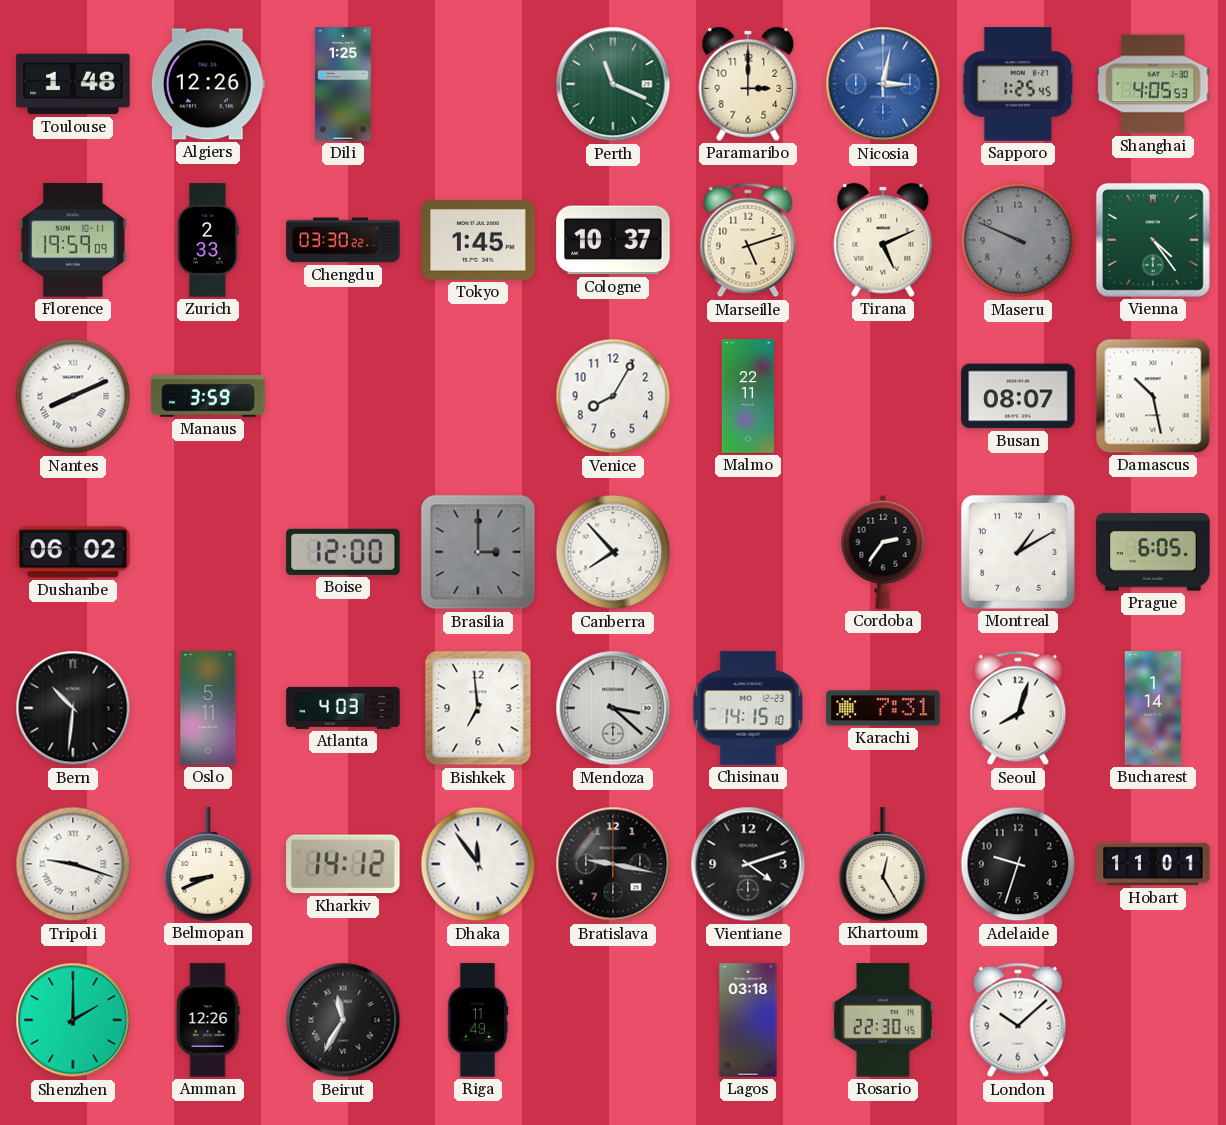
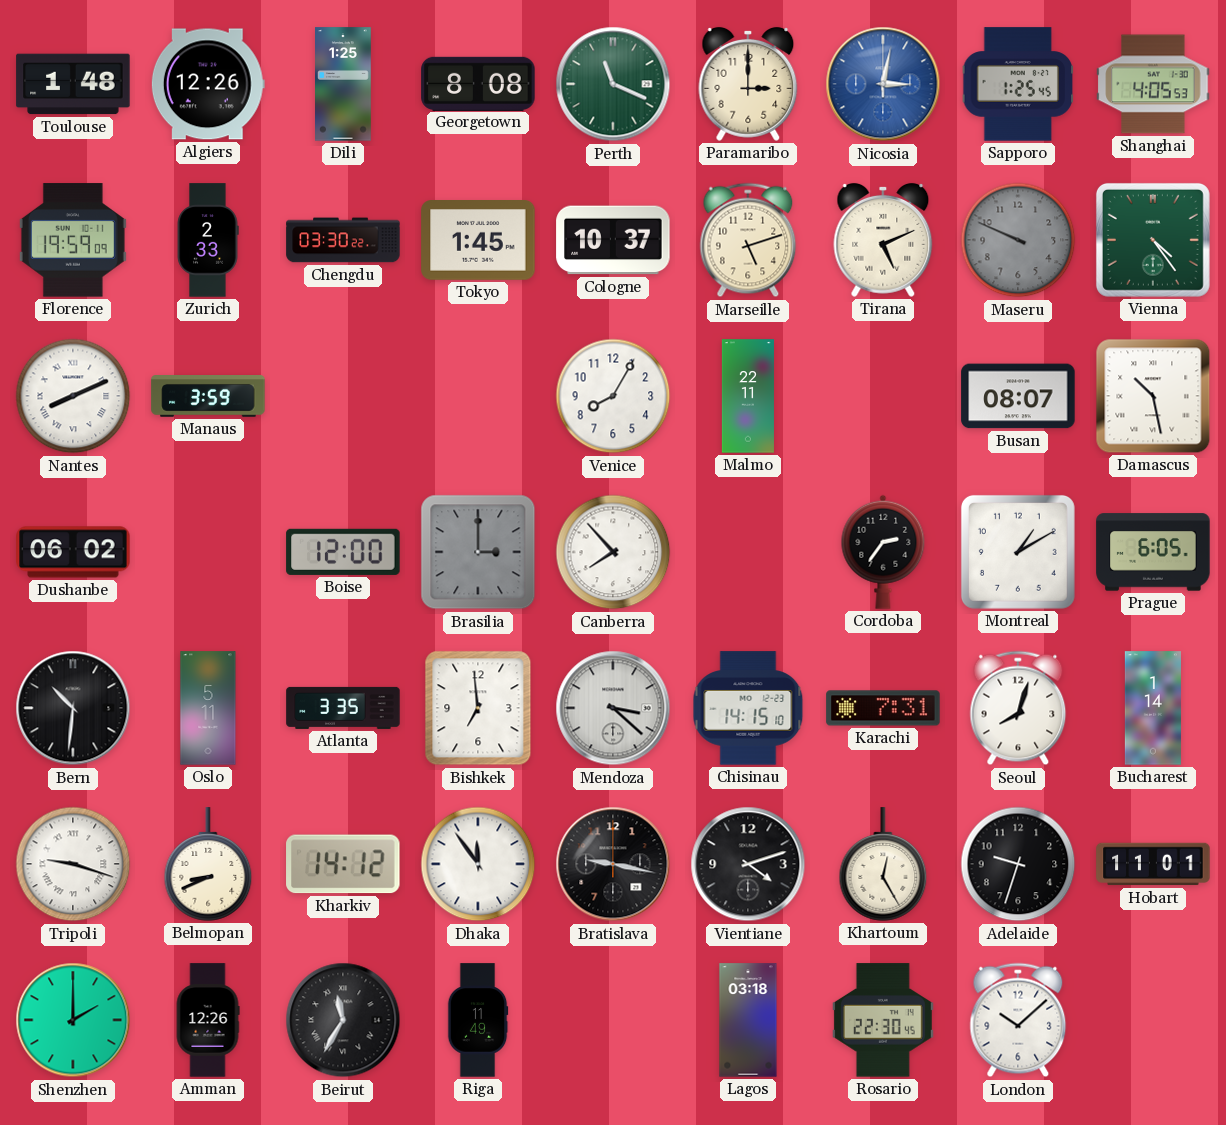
Georgetown: none -> 8:08 (478, 83)
Atlanta: 4:03 -> 3:35 (343, 708)
